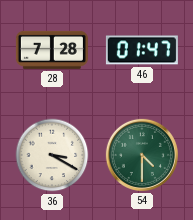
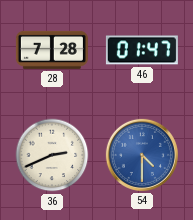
36: 3:20 -> 2:41 (52, 155)
54 dial: green -> blue (142, 155)
